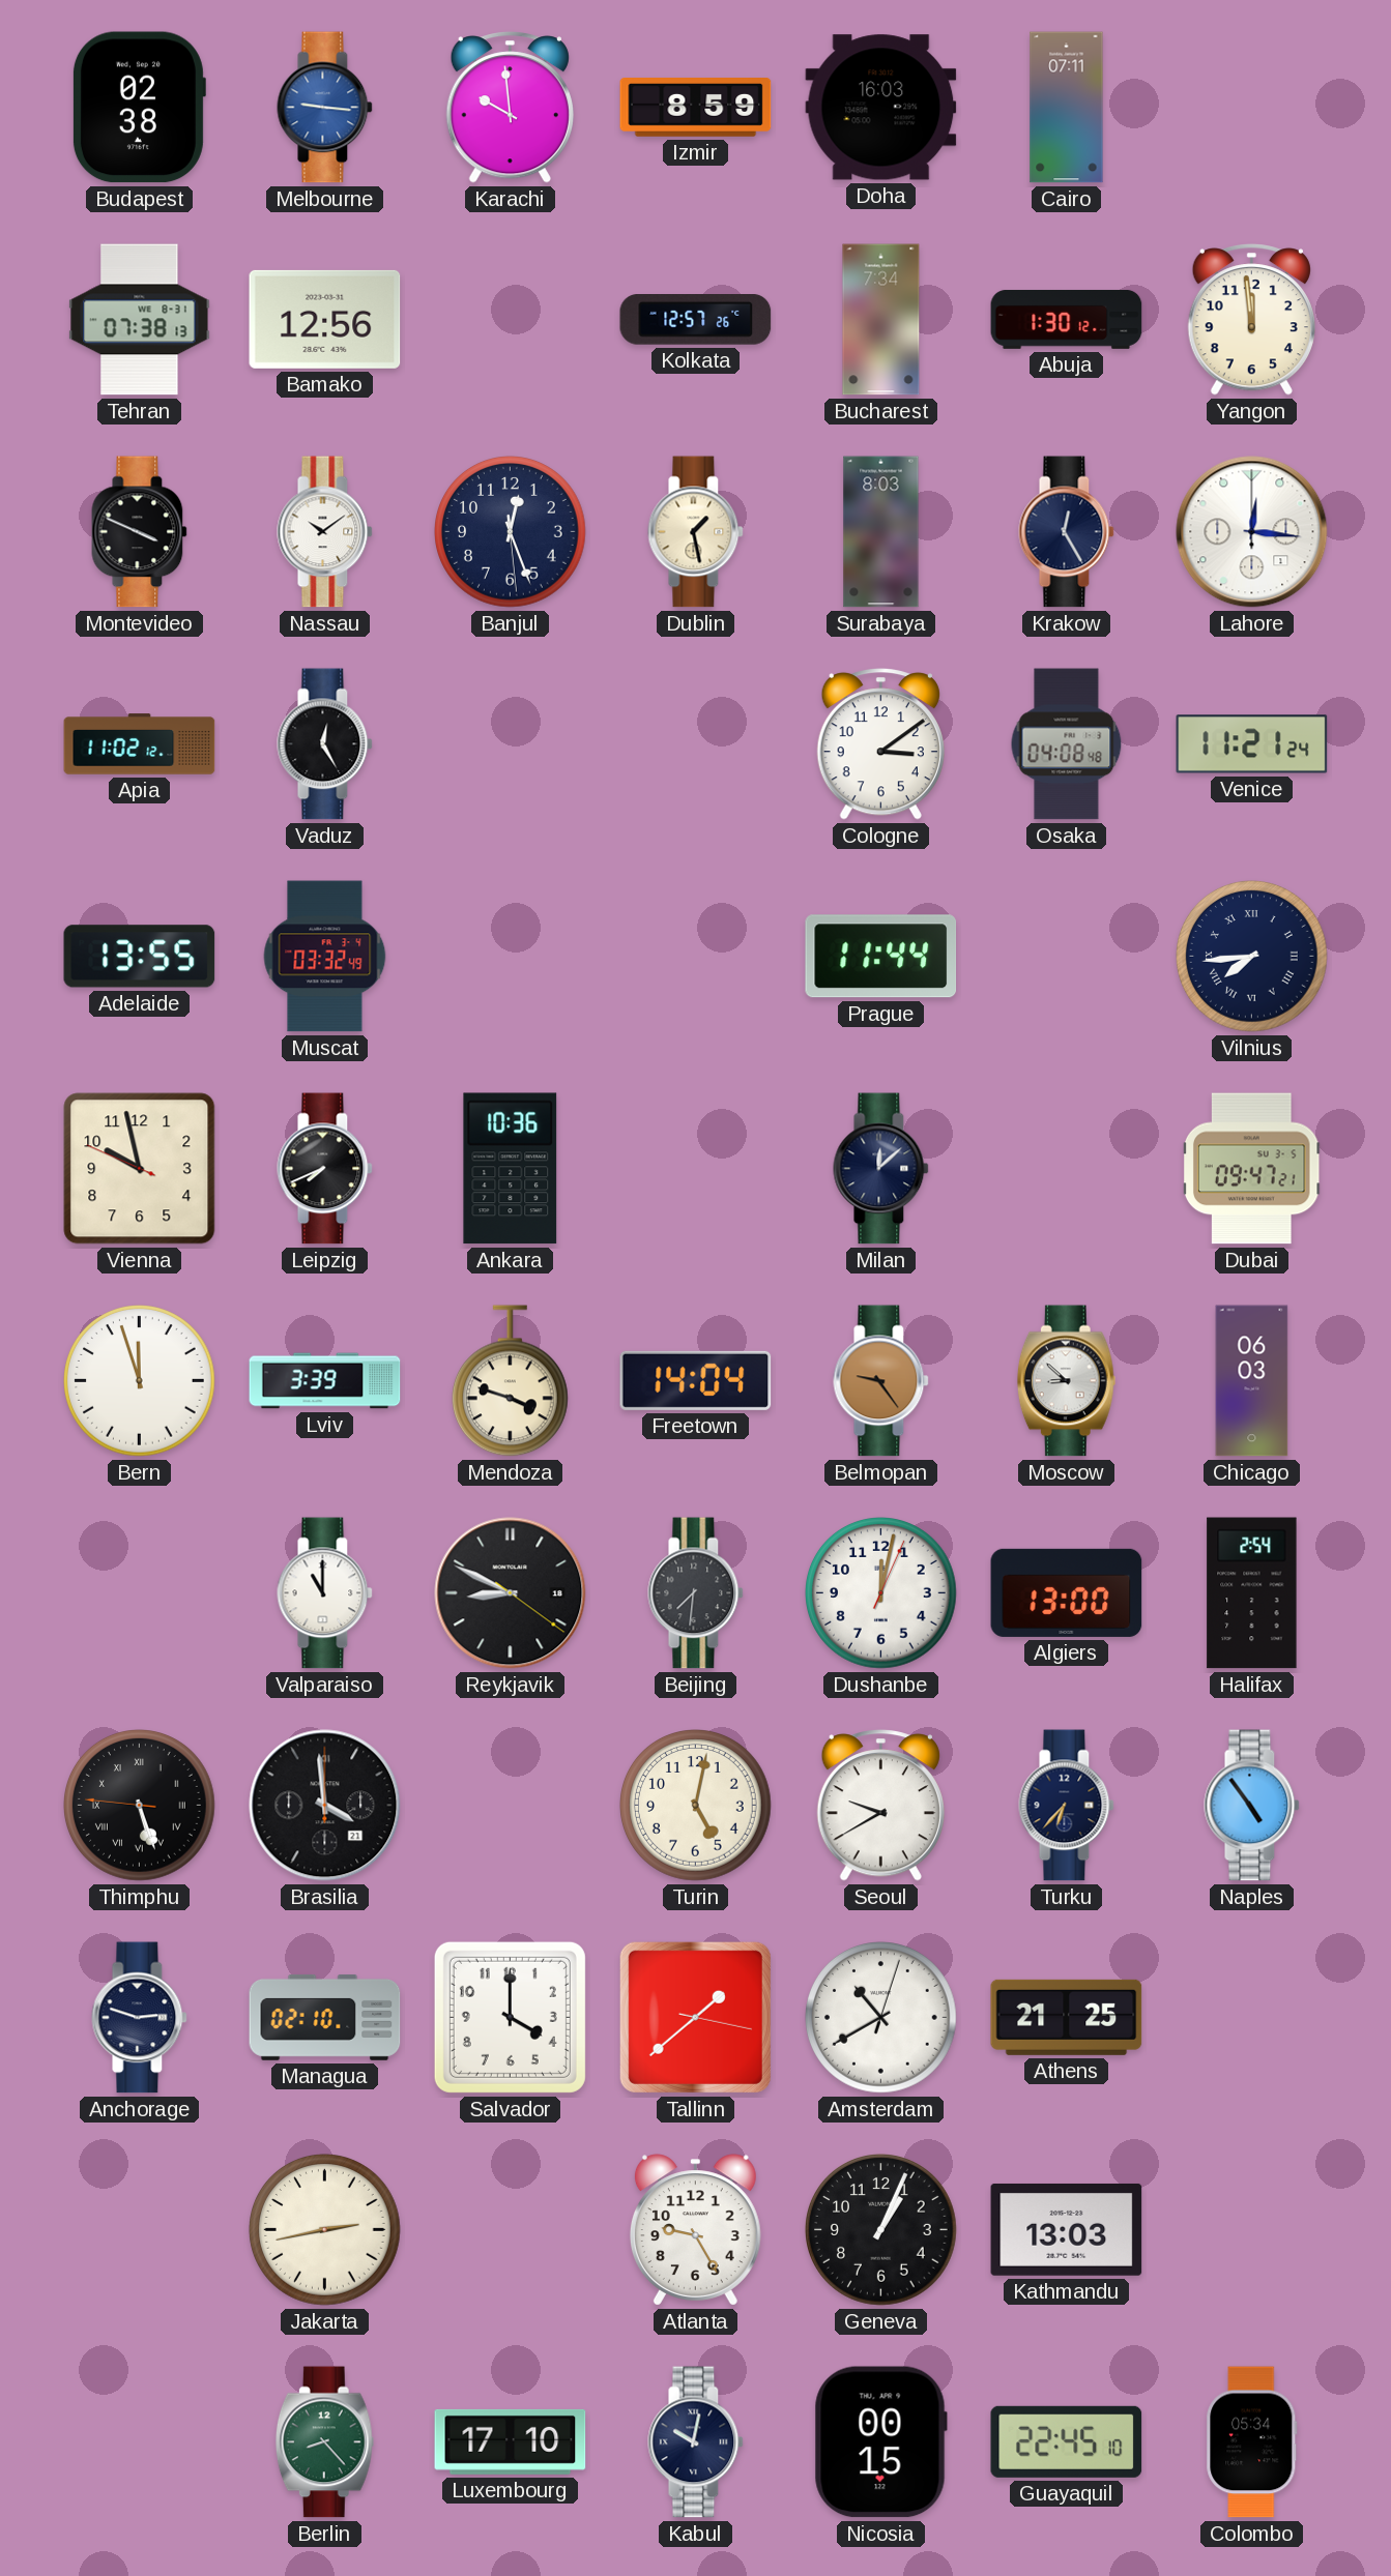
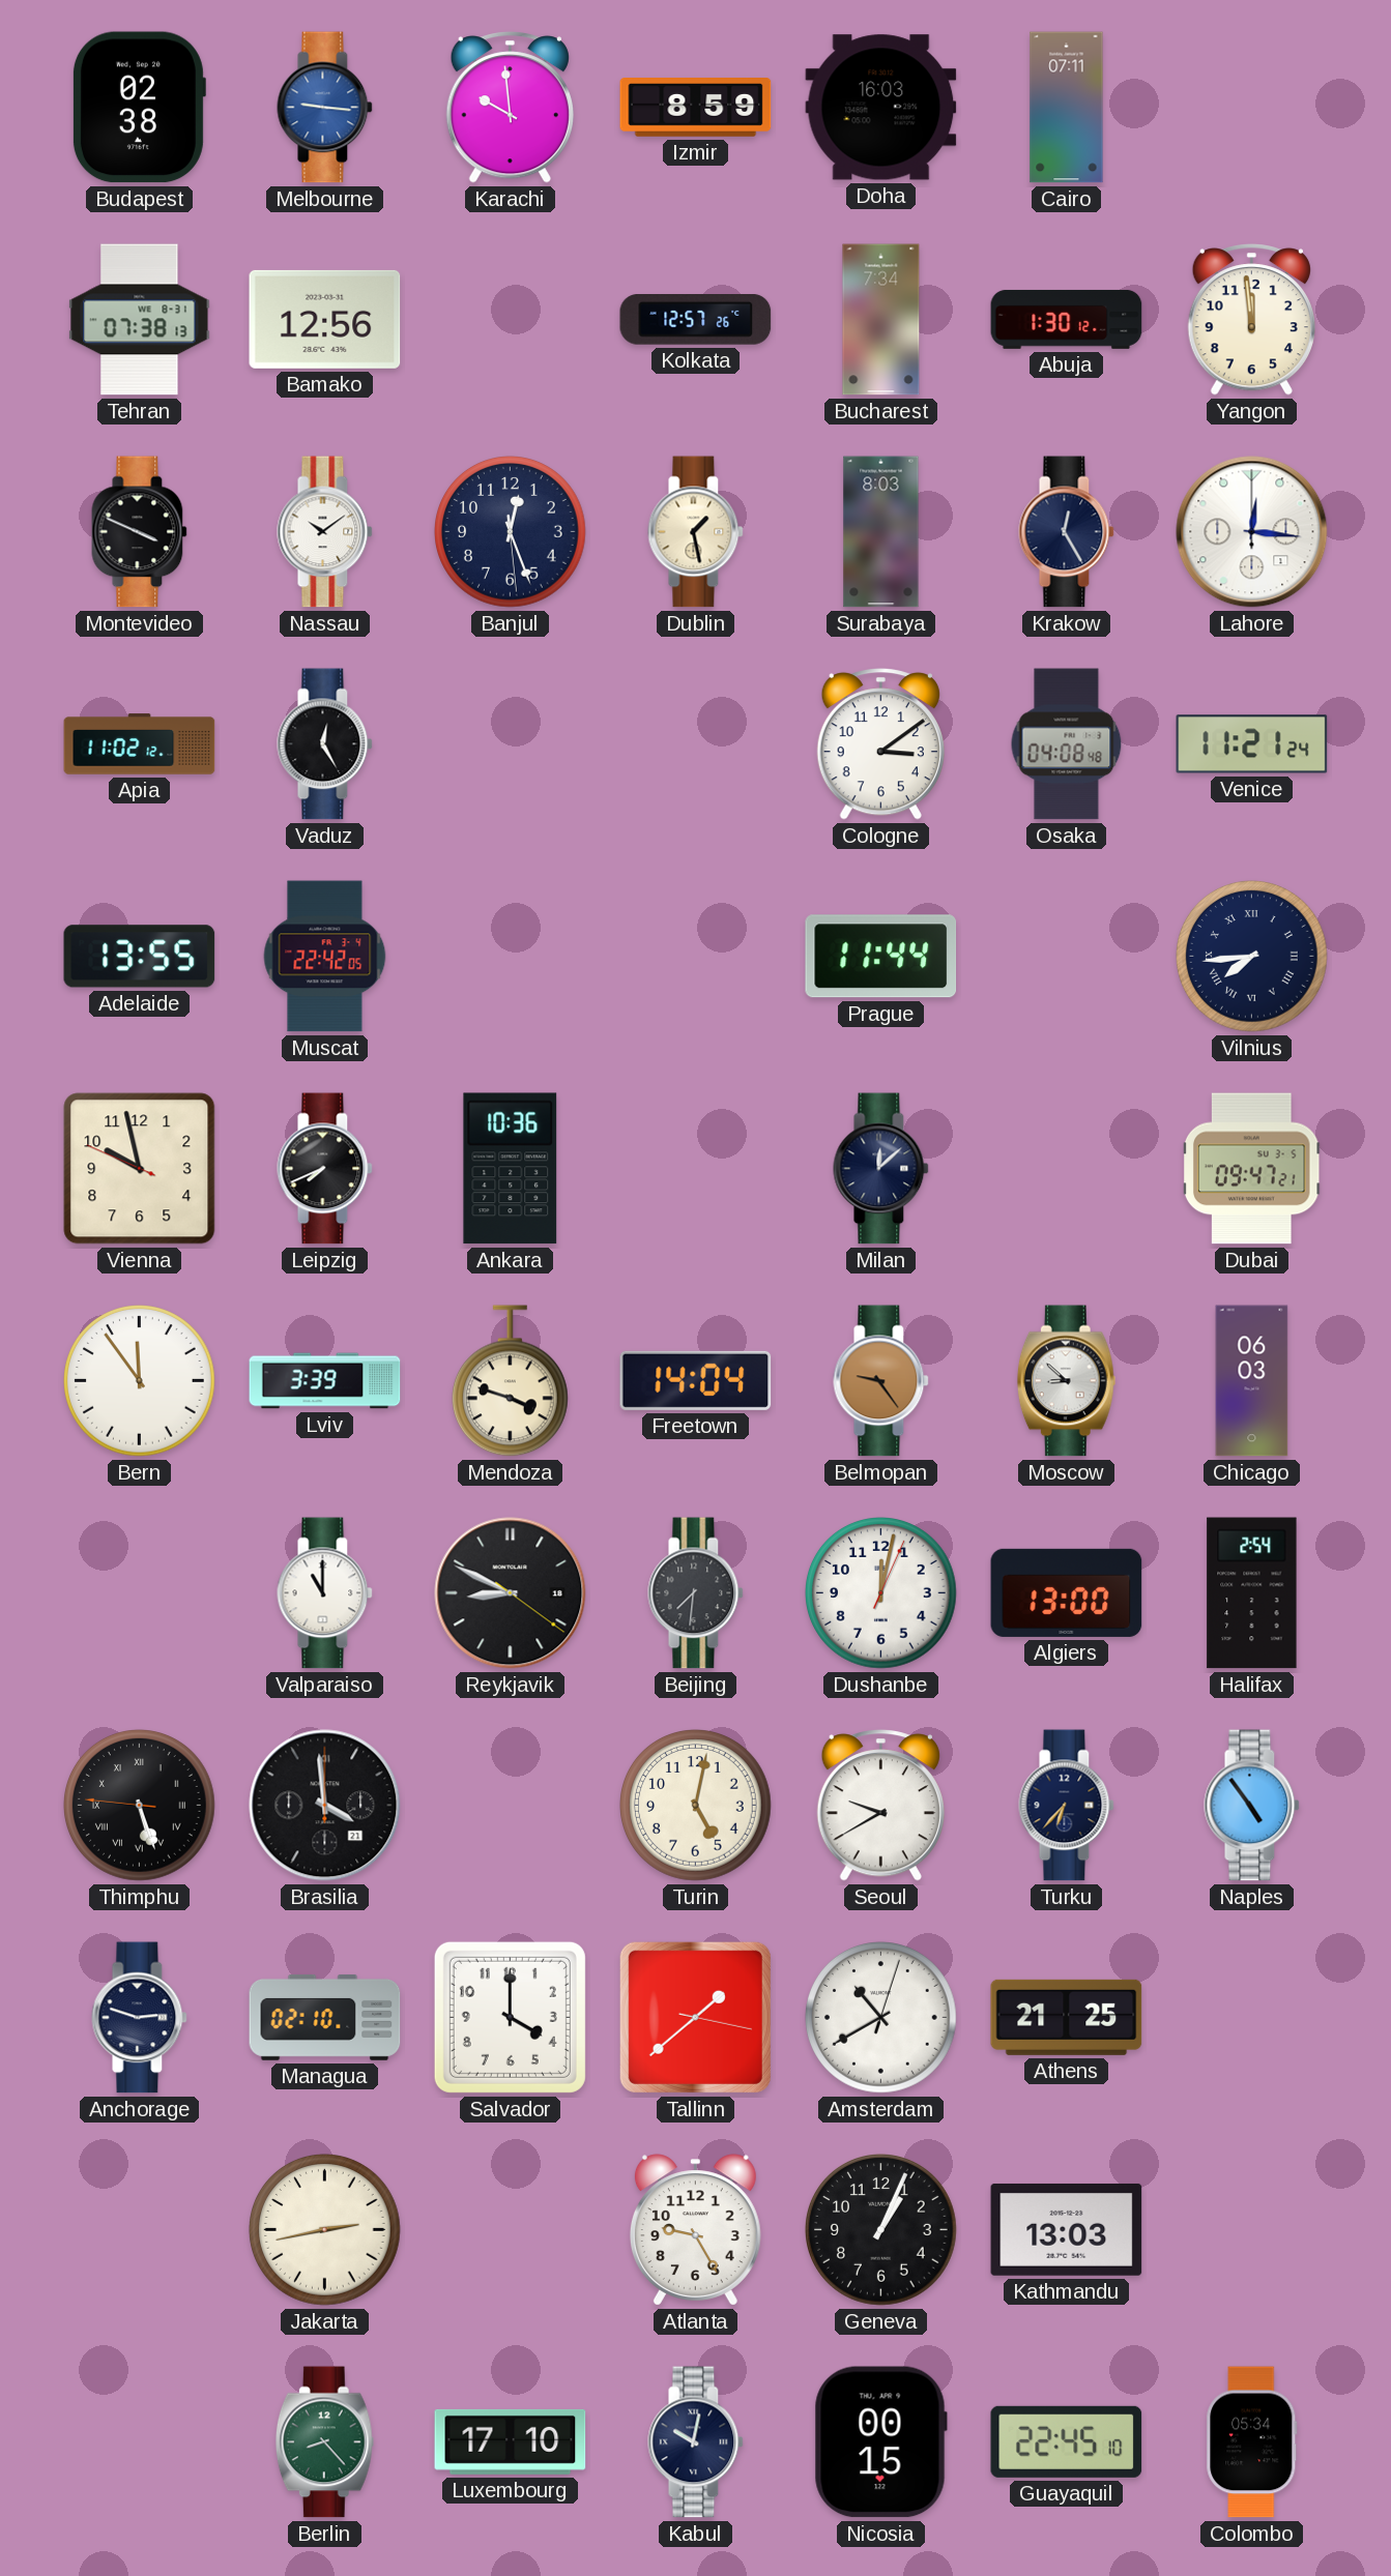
Muscat: 03:32 -> 22:42 (325, 957)
Bern: 11:57 -> 11:54 (140, 1381)
